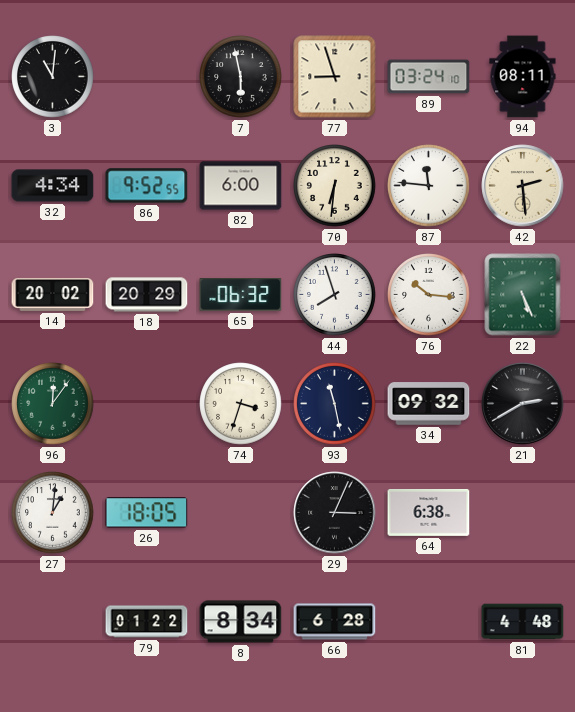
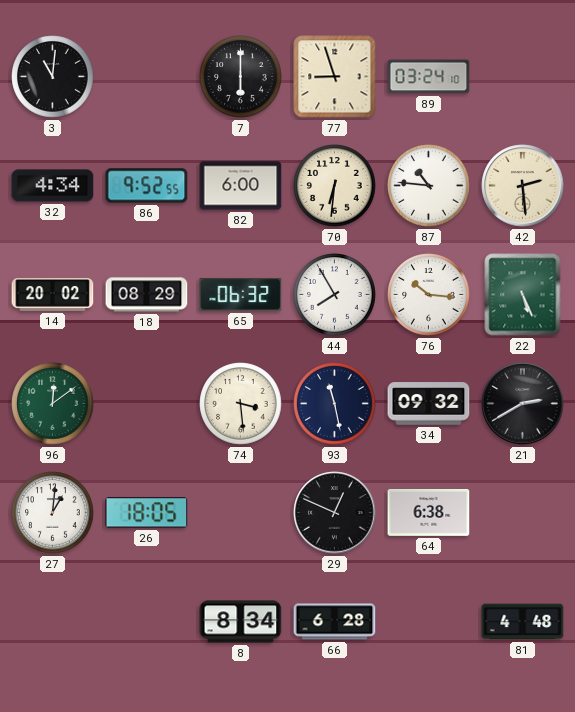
7: 5:58 -> 6:00 (241, 77)
94: 08:11 -> none (523, 77)
87: 11:46 -> 10:46 (429, 186)
18: 20:29 -> 08:29 (147, 295)
44: 7:57 -> 7:55 (335, 295)
96: 12:06 -> 12:09 (53, 404)
74: 3:33 -> 3:29 (241, 404)
29: 3:04 -> 12:49 (335, 513)
79: 01:22 -> none (147, 622)
